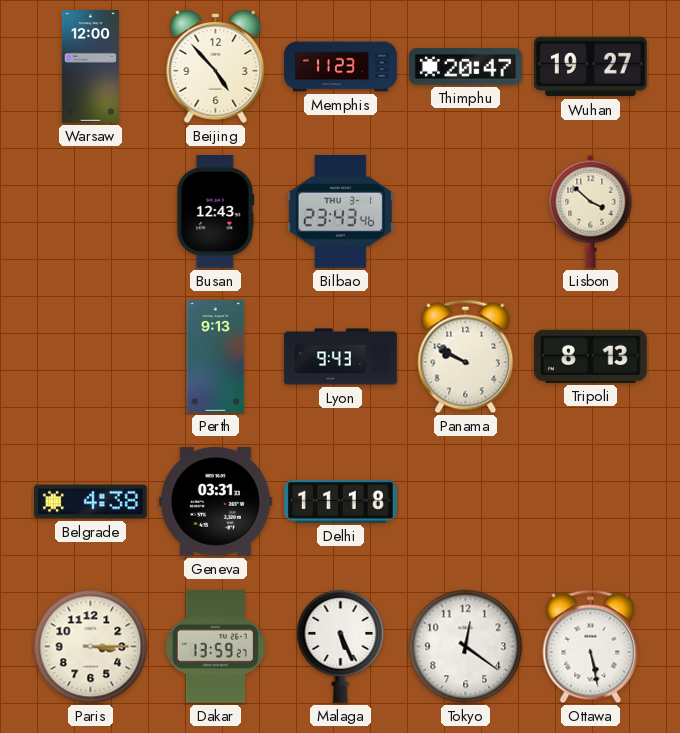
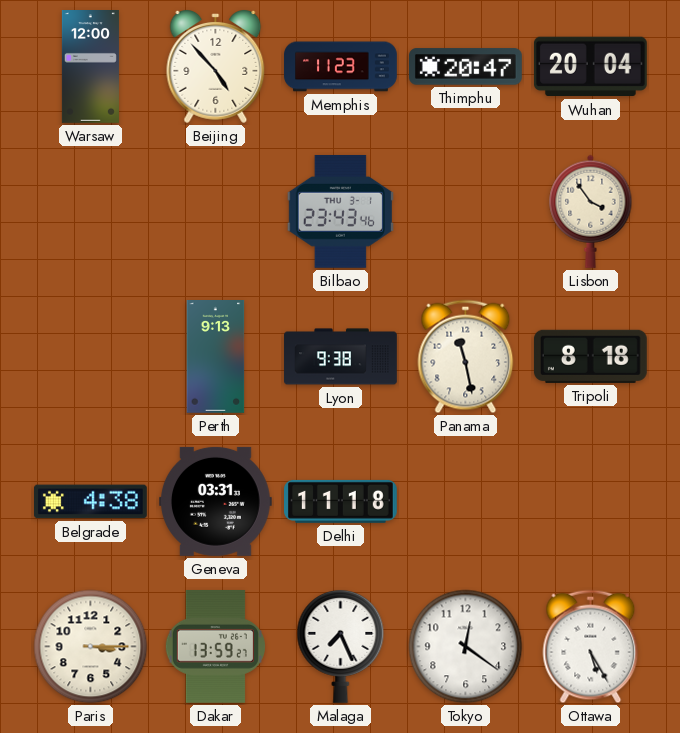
Wuhan: 19:27 -> 20:04 (590, 67)
Busan: 12:43 -> none (216, 212)
Lisbon: 3:52 -> 3:54 (591, 211)
Lyon: 9:43 -> 9:38 (341, 357)
Panama: 9:50 -> 11:28 (466, 357)
Tripoli: 8:13 -> 8:18 (590, 356)
Malaga: 5:26 -> 7:26 (341, 646)
Ottawa: 5:28 -> 5:25 (591, 647)
